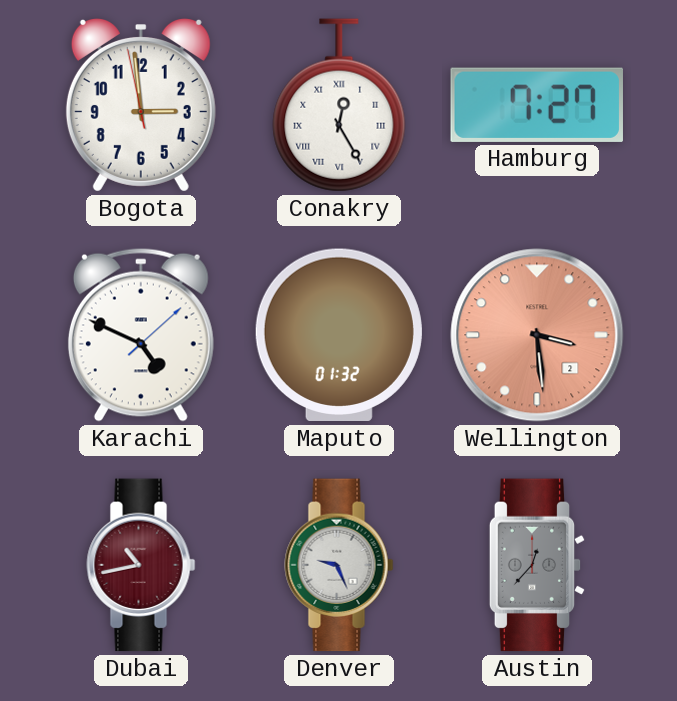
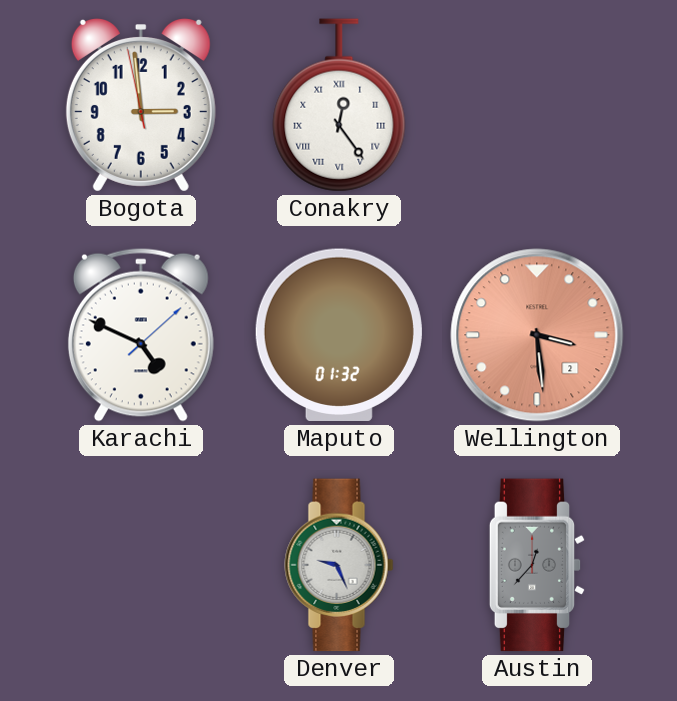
Conakry: 12:25 -> 12:24 (339, 105)
Hamburg: 7:27 -> none (536, 105)
Dubai: 10:43 -> none (141, 565)
